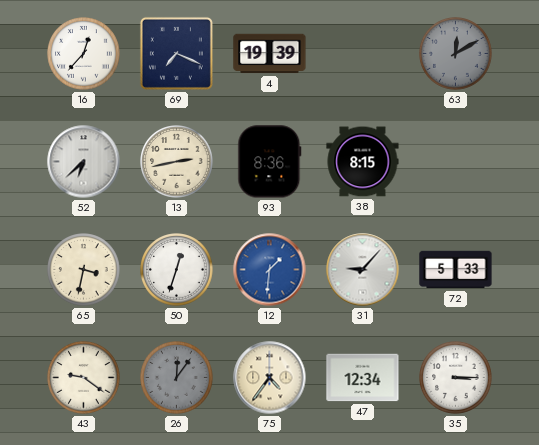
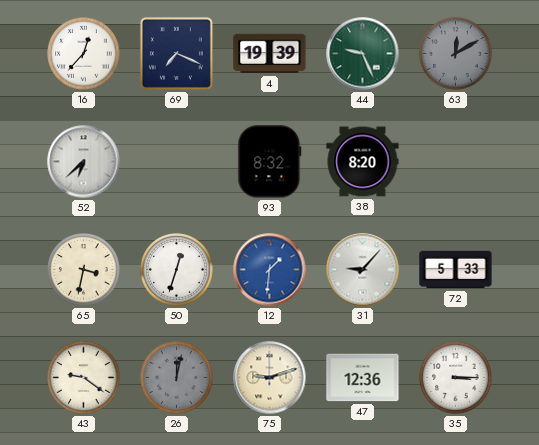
44: none -> 9:26 (363, 54)
13: 2:43 -> none (177, 162)
93: 8:36 -> 8:32 (270, 162)
38: 8:15 -> 8:20 (363, 162)
26: 12:06 -> 12:02 (177, 378)
75: 4:36 -> 9:12 (270, 378)
47: 12:34 -> 12:36 (363, 378)
